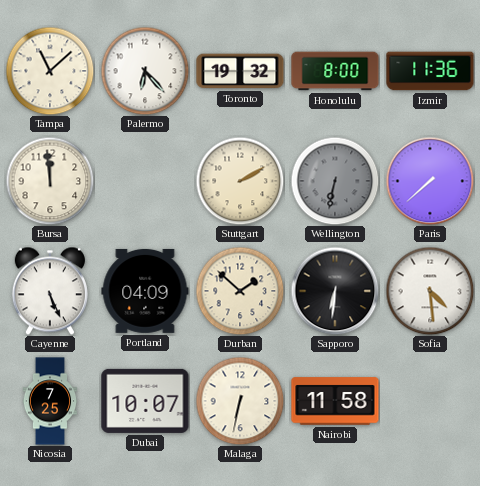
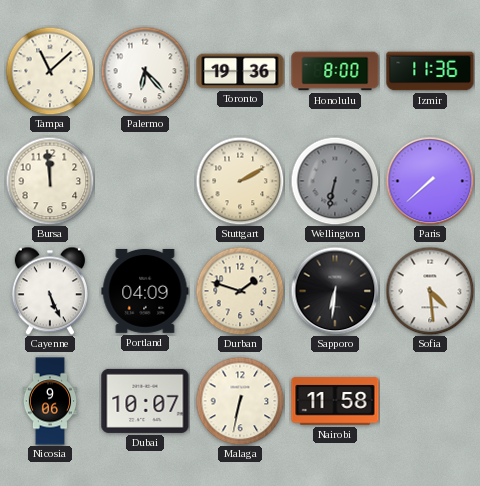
Toronto: 19:32 -> 19:36 (240, 71)
Durban: 1:52 -> 1:48 (240, 291)
Nicosia: 7:25 -> 9:06 (50, 401)
